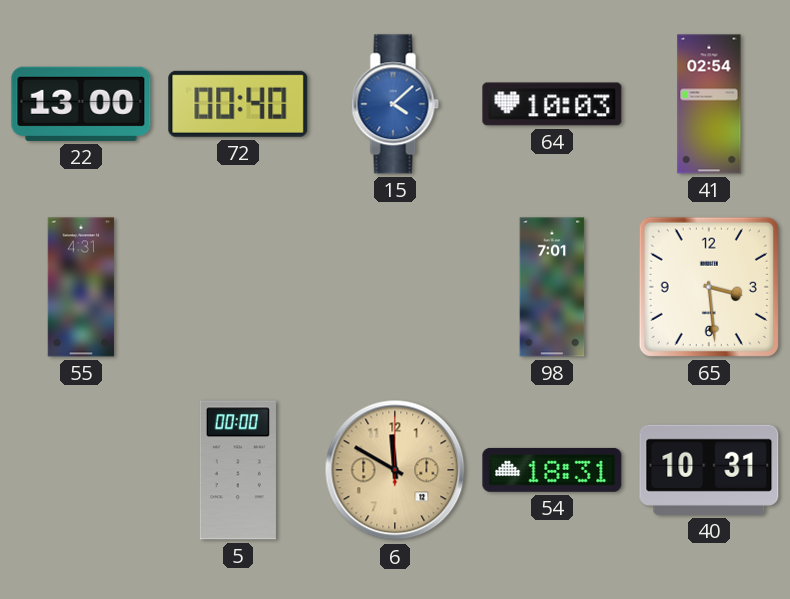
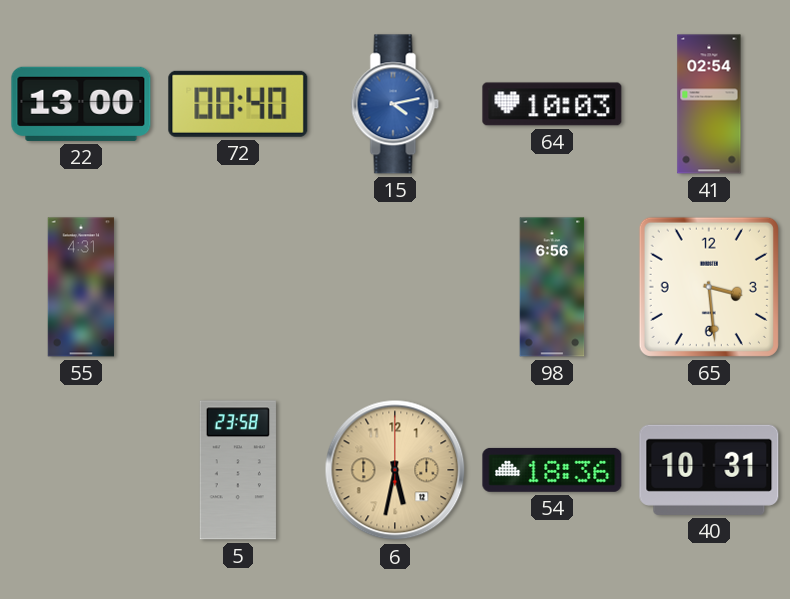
15: 4:08 -> 4:13 (395, 104)
98: 7:01 -> 6:56 (552, 287)
5: 00:00 -> 23:58 (238, 470)
6: 11:50 -> 5:32 (395, 470)
54: 18:31 -> 18:36 (552, 470)
